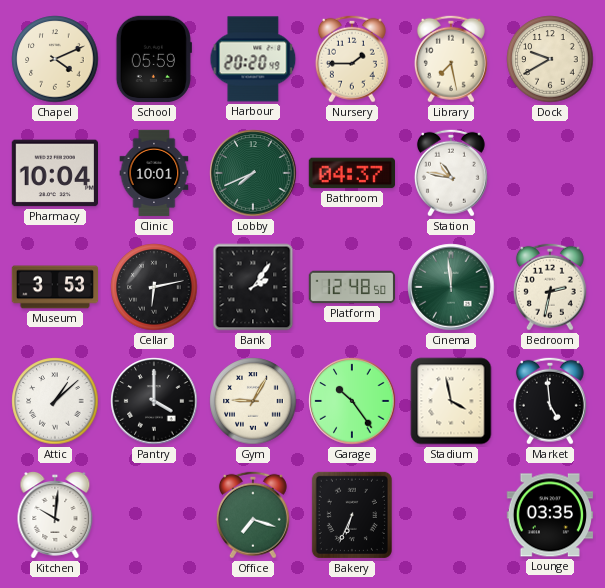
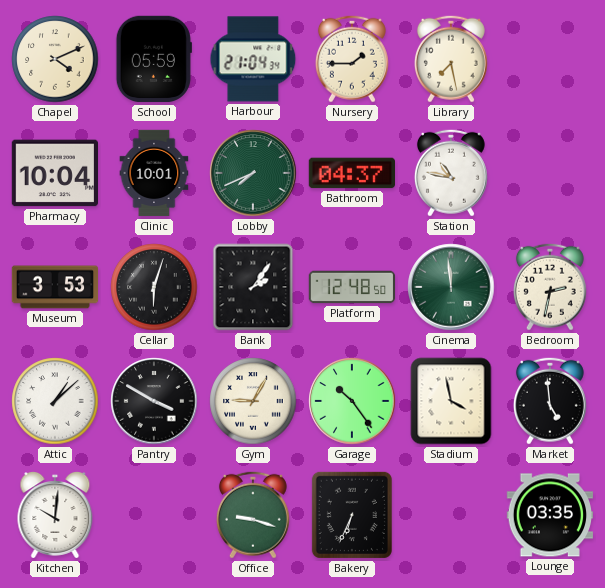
Harbour: 20:20 -> 21:04 (253, 59)
Dock: 9:40 -> none (550, 59)
Cellar: 6:13 -> 6:03 (154, 287)
Pantry: 4:00 -> 3:50 (154, 401)
Office: 7:18 -> 9:18 (253, 515)
